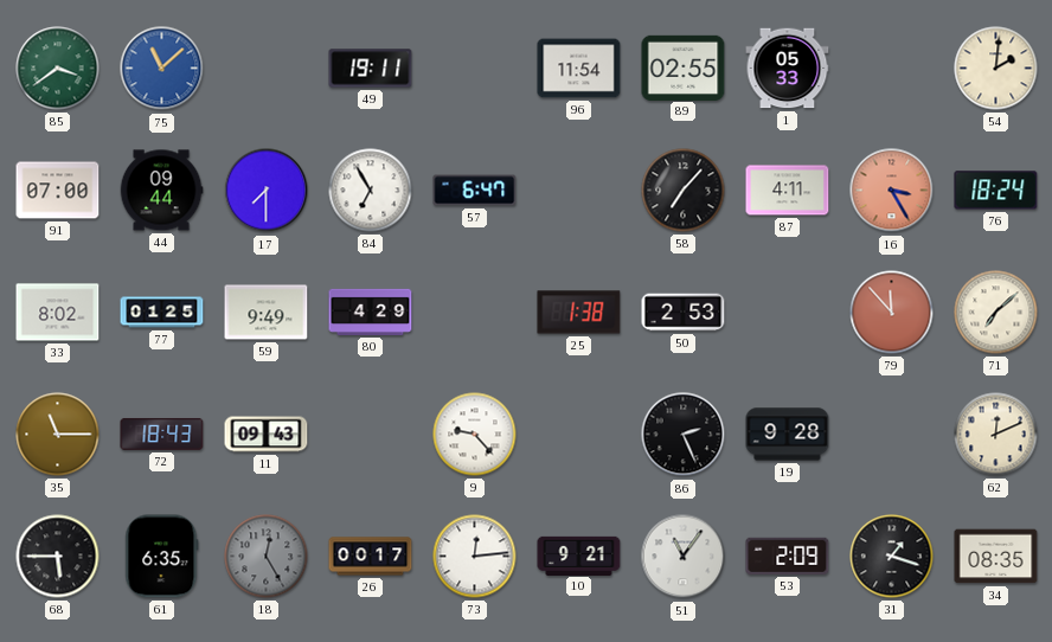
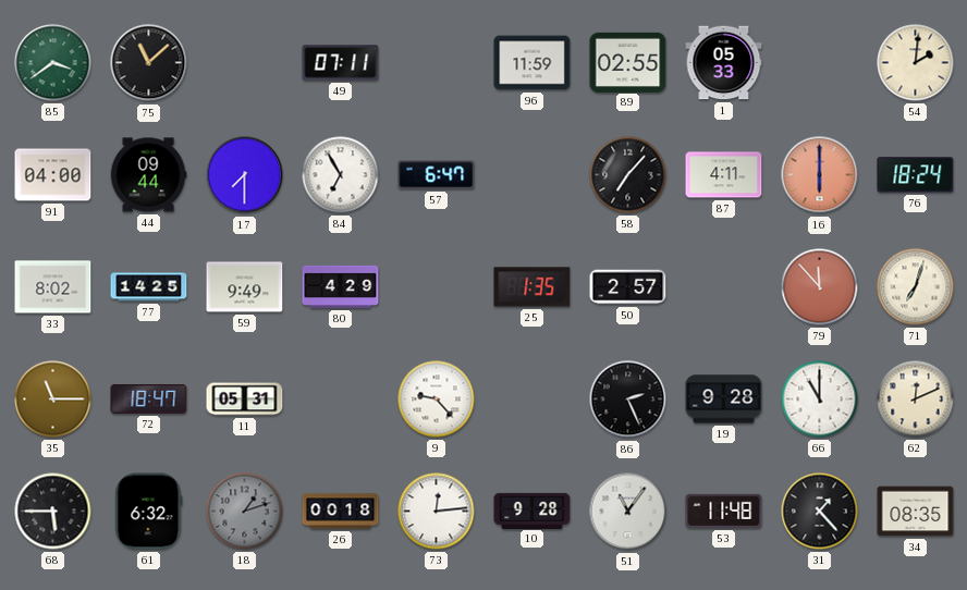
75 dial: blue -> black (149, 63)
49: 19:11 -> 07:11 (341, 63)
96: 11:54 -> 11:59 (533, 63)
91: 07:00 -> 04:00 (53, 175)
16: 3:25 -> 6:00 (820, 175)
77: 01:25 -> 14:25 (149, 287)
25: 1:38 -> 1:35 (533, 287)
50: 2:53 -> 2:57 (628, 287)
71: 7:08 -> 7:03 (916, 287)
72: 18:43 -> 18:47 (149, 400)
11: 09:43 -> 05:31 (245, 400)
66: none -> 11:00 (820, 400)
61: 6:35 -> 6:32 (149, 512)
18: 12:25 -> 1:12 (245, 512)
26: 00:17 -> 00:18 (341, 512)
10: 9:21 -> 9:28 (533, 511)
53: 2:09 -> 11:48 (724, 511)
31: 1:18 -> 1:23 (820, 512)
